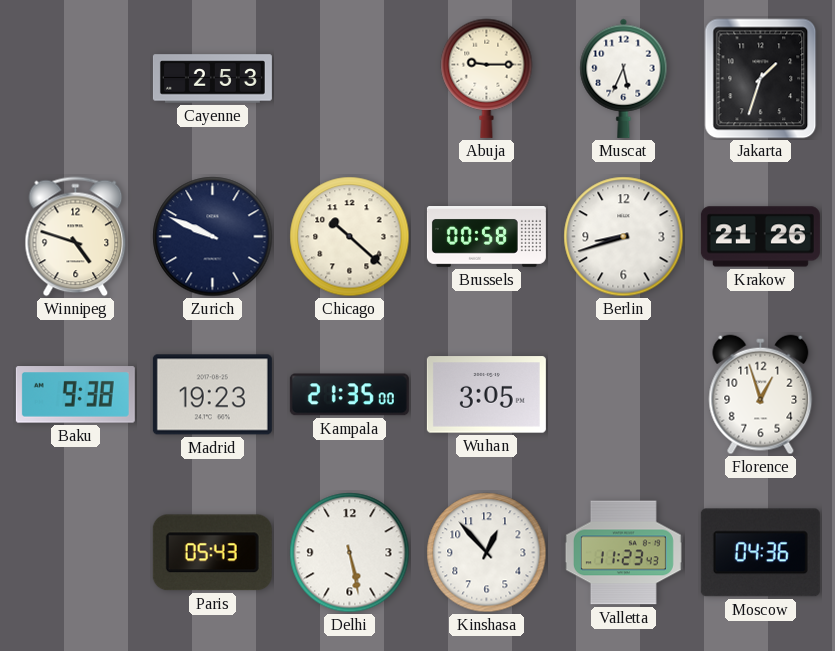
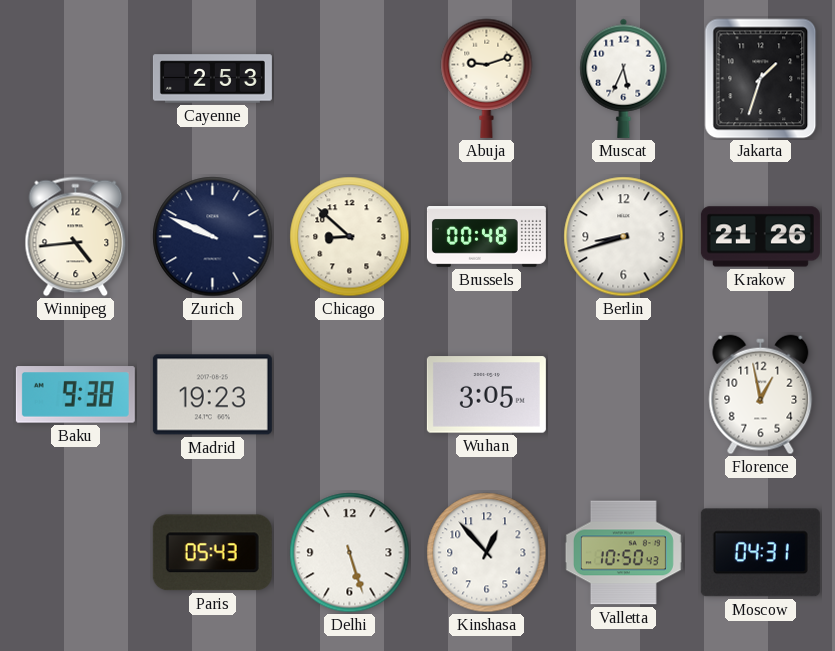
Abuja: 9:15 -> 9:12 (487, 78)
Winnipeg: 4:48 -> 4:44 (76, 237)
Chicago: 10:22 -> 8:52 (350, 237)
Brussels: 00:58 -> 00:48 (486, 237)
Kampala: 21:35 -> none (349, 395)
Florence: 12:57 -> 12:58 (761, 395)
Delhi: 5:28 -> 5:27 (350, 553)
Valletta: 11:23 -> 10:50 (623, 553)
Moscow: 04:36 -> 04:31 (760, 553)
